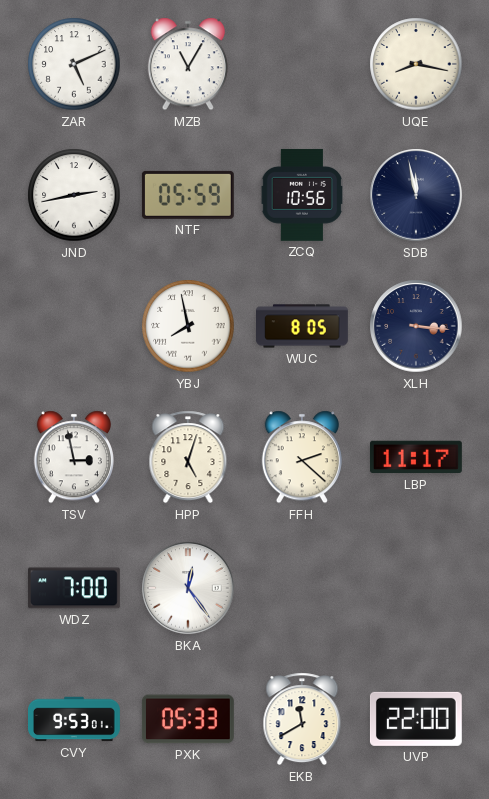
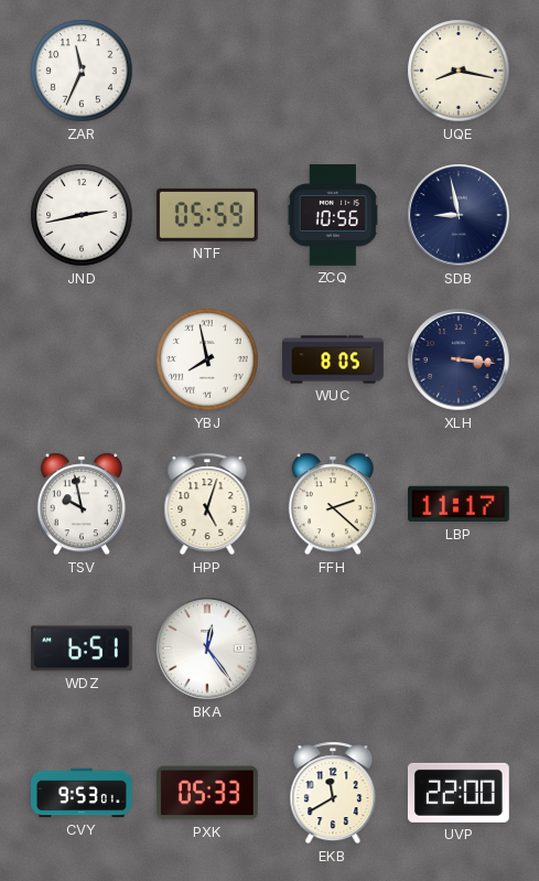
ZAR: 5:11 -> 11:34 (82, 71)
MZB: 11:05 -> none (188, 64)
SDB: 11:58 -> 8:58 (459, 215)
TSV: 2:58 -> 9:58 (82, 504)
WDZ: 7:00 -> 6:51 (82, 648)
